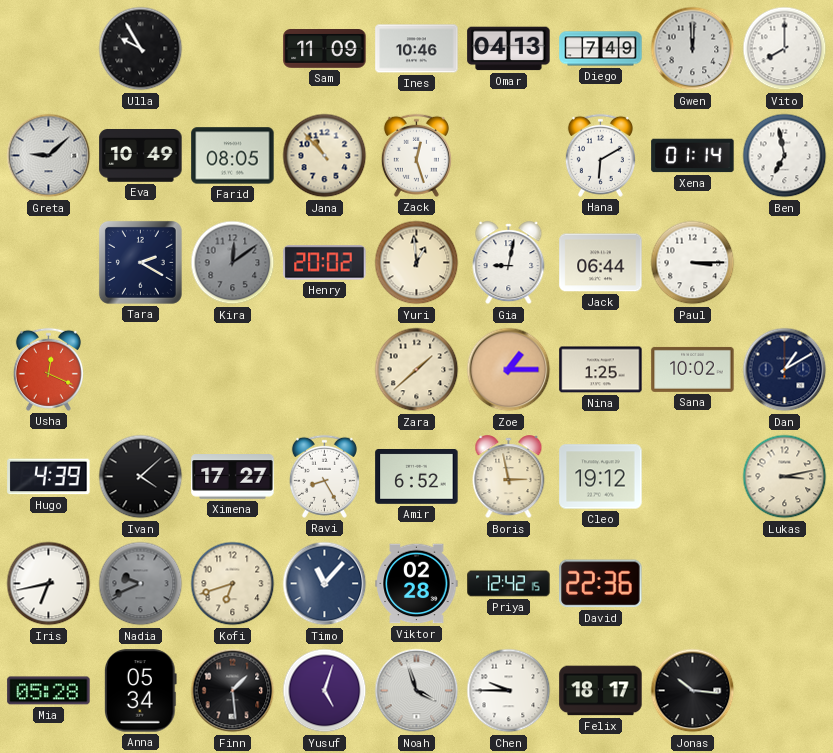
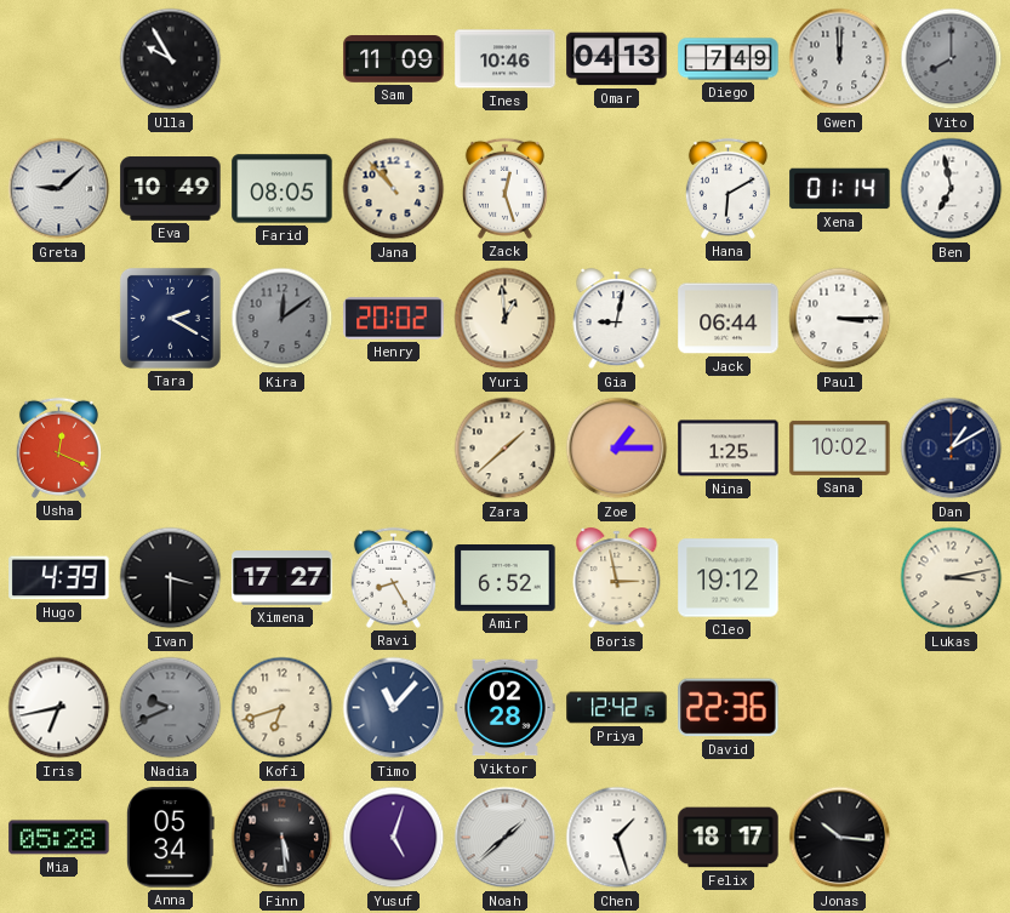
Vito dial: white -> grey (952, 59)
Ivan: 4:08 -> 3:30 (171, 578)
Finn: 1:29 -> 5:29 (283, 838)
Noah: 3:57 -> 1:38 (506, 838)
Chen: 9:45 -> 1:27 (617, 838)
